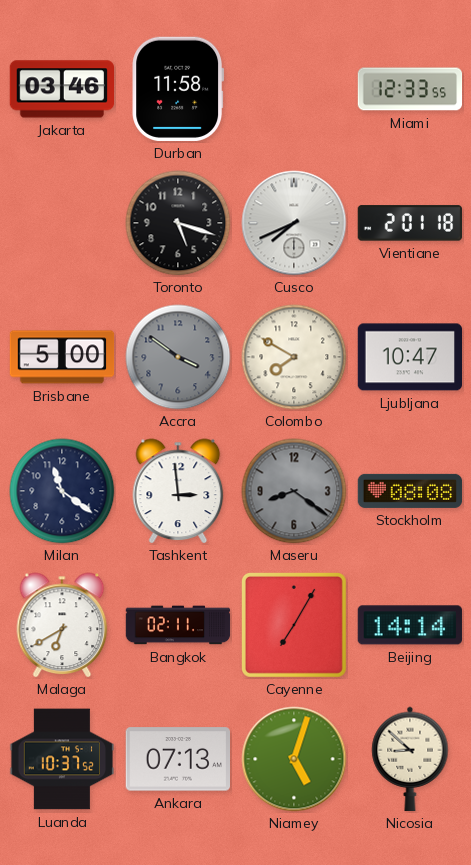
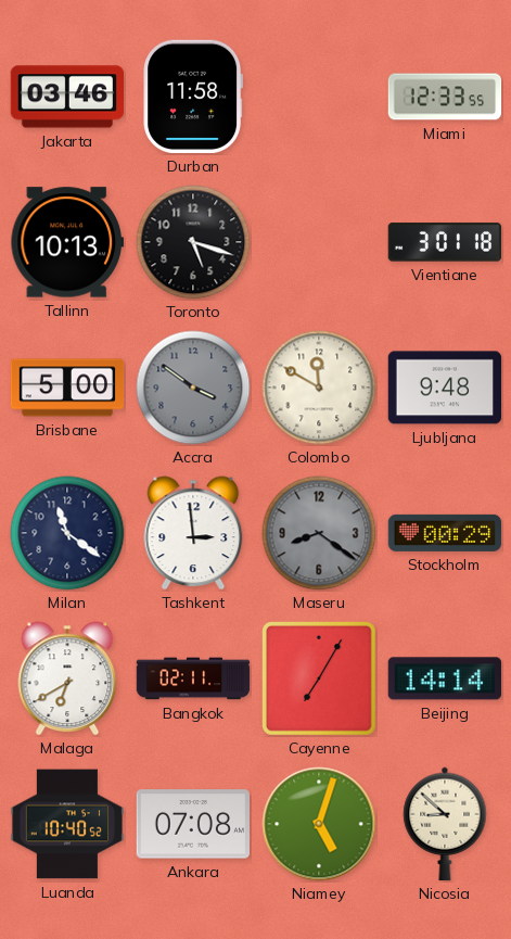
Tallinn: none -> 10:13 (66, 242)
Cusco: 7:41 -> none (294, 223)
Vientiane: 2:01 -> 3:01 (444, 242)
Colombo: 7:50 -> 11:50 (319, 388)
Ljubljana: 10:47 -> 9:48 (445, 388)
Stockholm: 08:08 -> 00:29 (445, 533)
Luanda: 10:37 -> 10:40 (67, 824)
Ankara: 07:13 -> 07:08 (192, 824)
